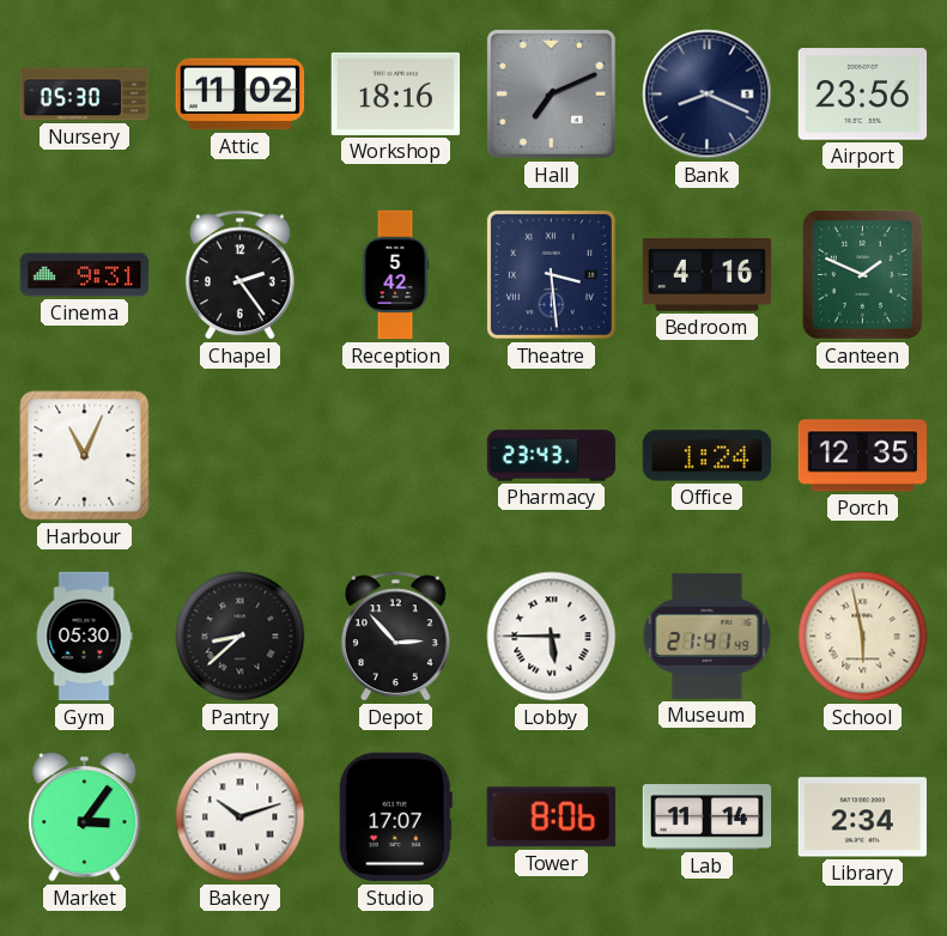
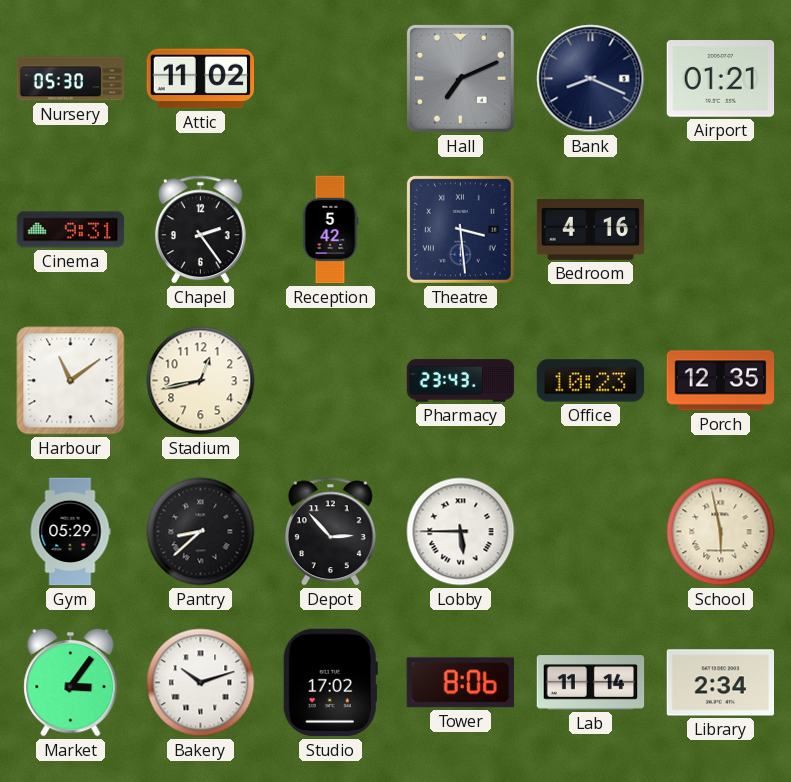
Workshop: 18:16 -> none (396, 93)
Airport: 23:56 -> 01:21 (721, 79)
Canteen: 1:49 -> none (862, 274)
Harbour: 11:04 -> 11:09 (71, 381)
Stadium: none -> 12:43 (201, 381)
Office: 1:24 -> 10:23 (591, 381)
Gym: 05:30 -> 05:29 (70, 532)
Museum: 21:41 -> none (708, 636)
Studio: 17:07 -> 17:02 (330, 683)
